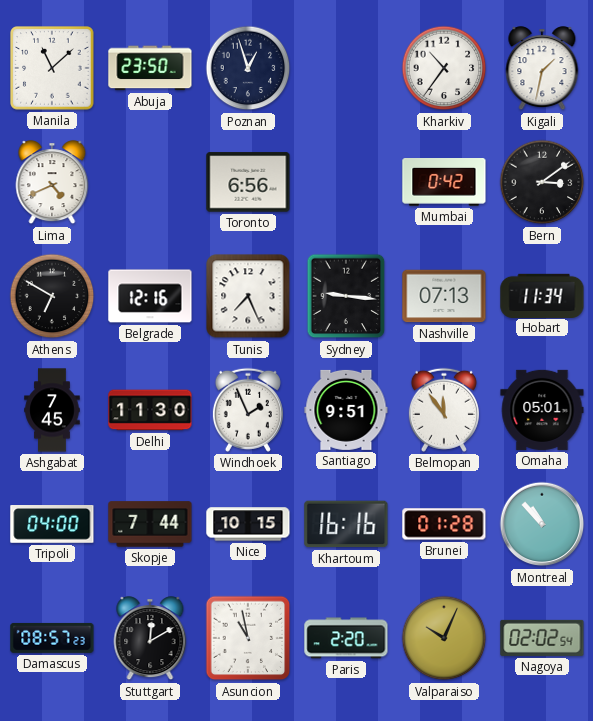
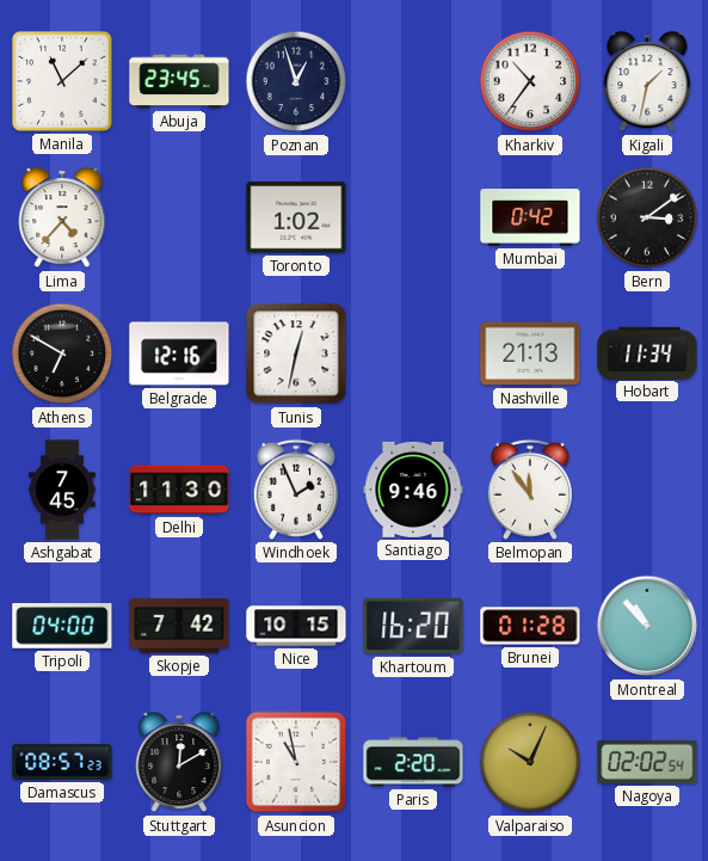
Abuja: 23:50 -> 23:45 (179, 81)
Lima: 4:41 -> 4:37 (62, 219)
Toronto: 6:56 -> 1:02 (296, 217)
Tunis: 7:26 -> 12:32 (296, 353)
Sydney: 9:16 -> none (346, 296)
Nashville: 07:13 -> 21:13 (530, 353)
Santiago: 9:51 -> 9:46 (413, 490)
Omaha: 05:01 -> none (542, 410)
Skopje: 7:44 -> 7:42 (179, 626)
Khartoum: 16:16 -> 16:20 (413, 626)
